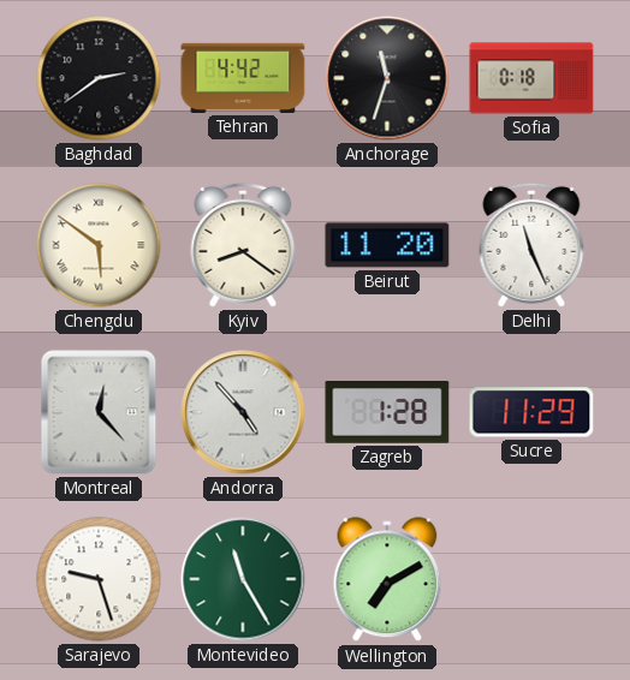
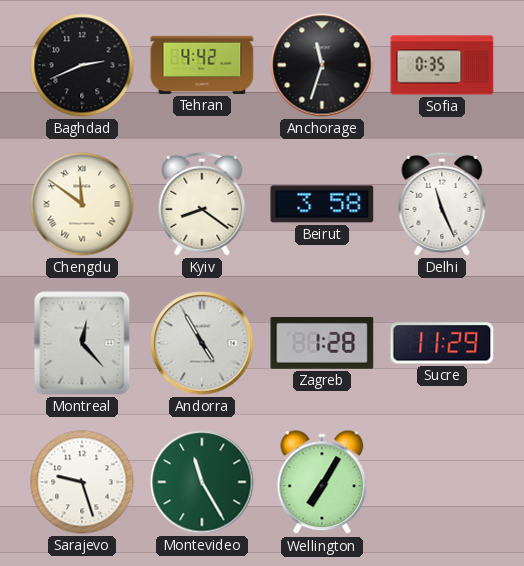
Baghdad: 2:39 -> 2:41 (82, 65)
Sofia: 0:18 -> 0:35 (442, 65)
Chengdu: 5:51 -> 11:51 (82, 204)
Beirut: 11:20 -> 3:58 (322, 204)
Andorra: 4:53 -> 4:55 (202, 343)
Wellington: 7:10 -> 7:05 (322, 483)
